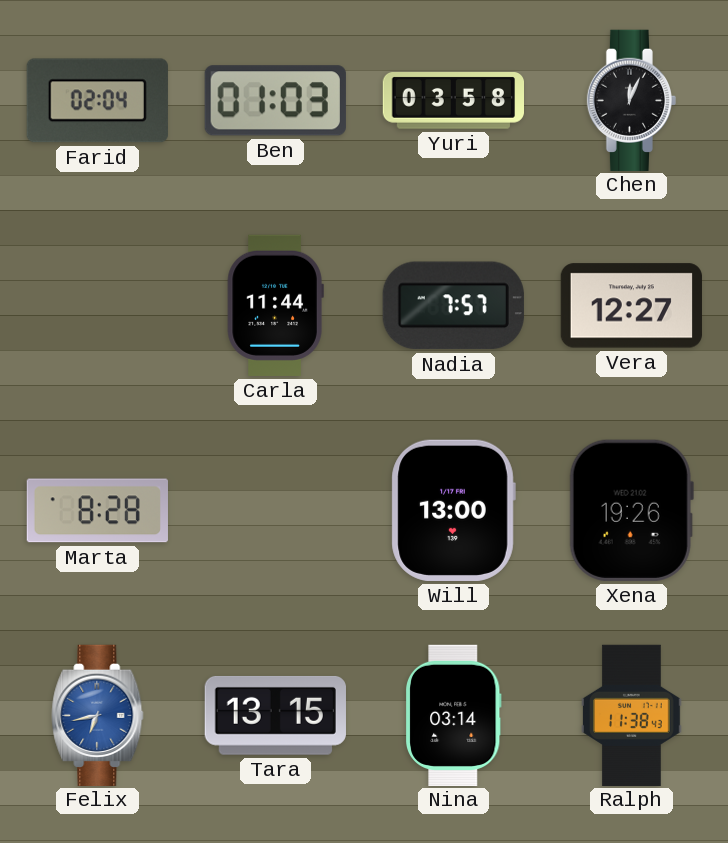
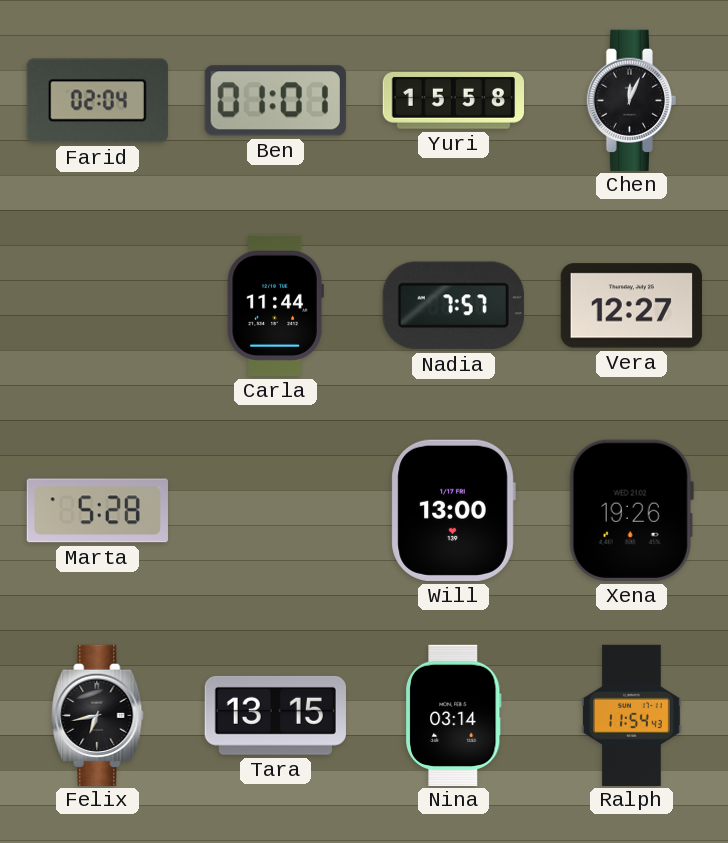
Ben: 01:03 -> 01:01 (275, 101)
Yuri: 03:58 -> 15:58 (453, 101)
Marta: 8:28 -> 5:28 (97, 511)
Felix dial: blue -> black (98, 715)
Ralph: 11:38 -> 11:54 (632, 715)
